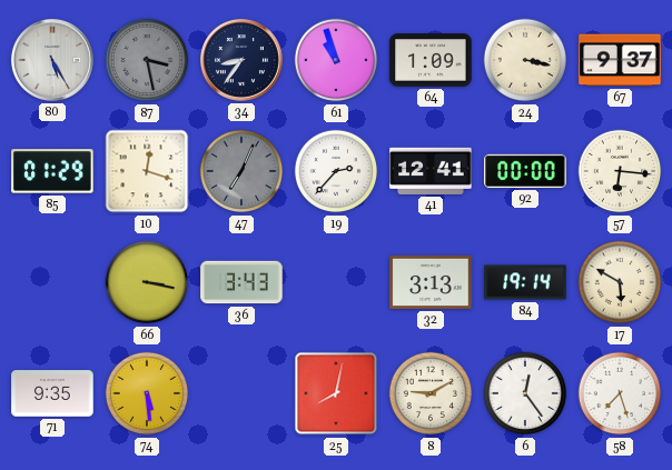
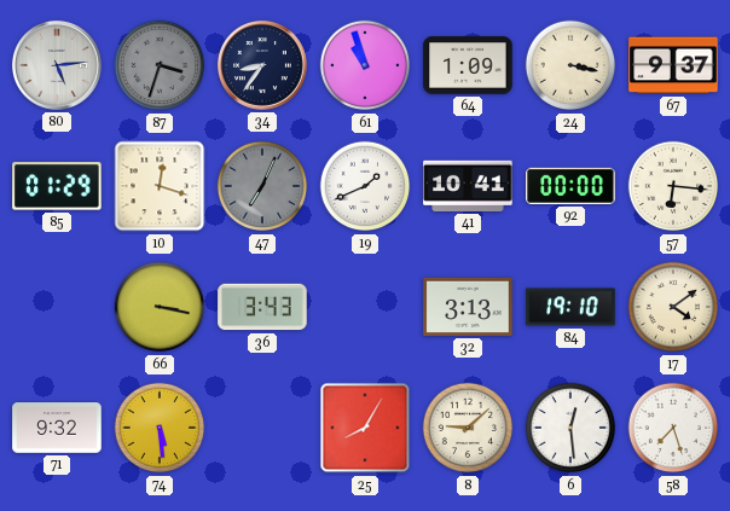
80: 5:25 -> 5:14 (57, 65)
87: 3:28 -> 3:33 (160, 65)
19: 2:37 -> 1:41 (365, 186)
41: 12:41 -> 10:41 (468, 186)
84: 19:14 -> 19:10 (570, 307)
17: 5:50 -> 4:09 (673, 307)
71: 9:35 -> 9:32 (57, 428)
25: 8:02 -> 8:05 (365, 428)
8: 9:10 -> 9:08 (468, 428)
6: 12:24 -> 12:29 (570, 428)
